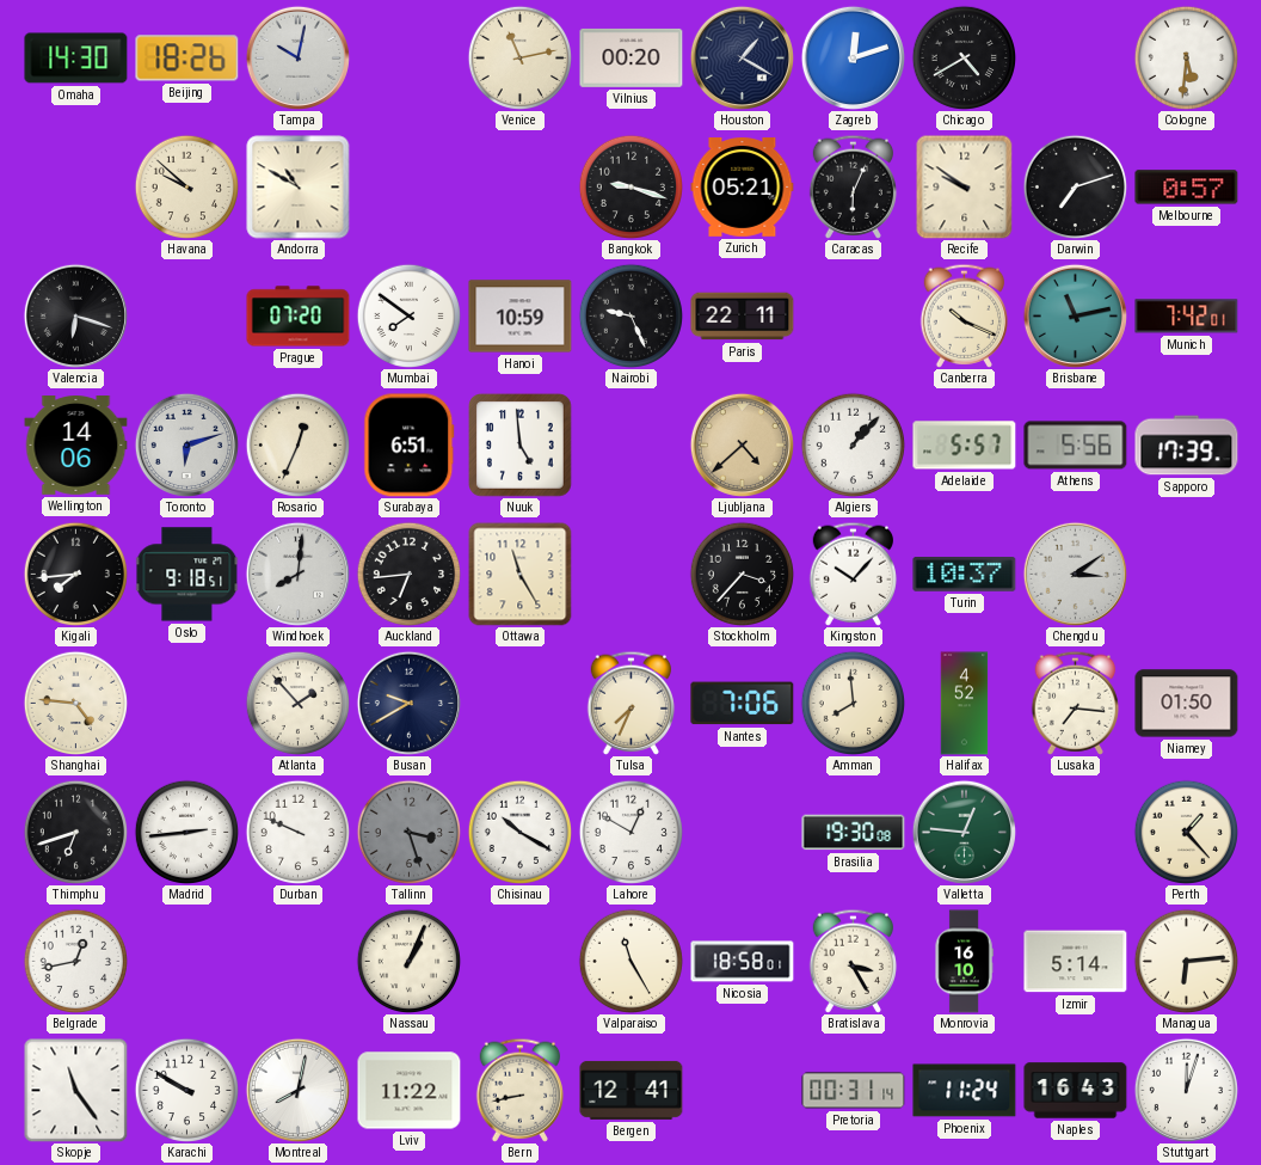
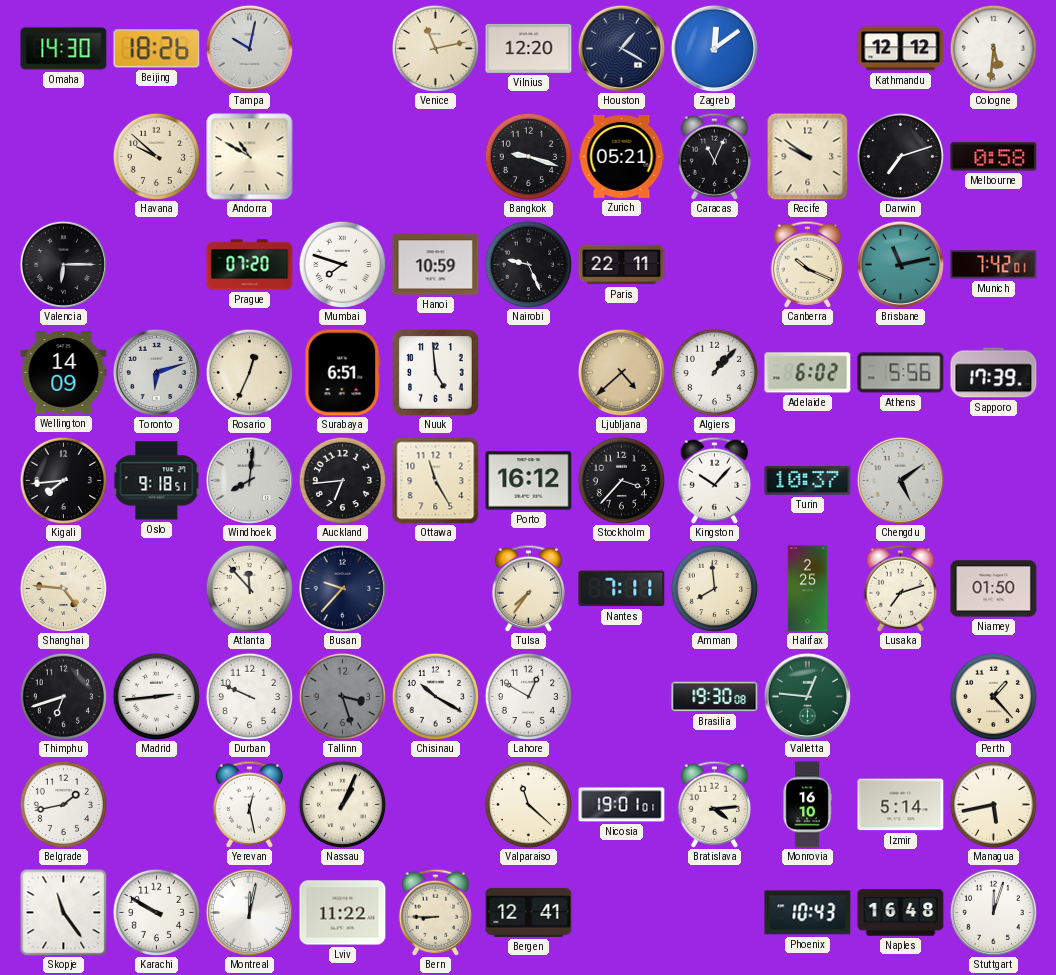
Vilnius: 00:20 -> 12:20 (529, 48)
Zagreb: 12:12 -> 12:09 (714, 48)
Chicago: 4:40 -> none (964, 57)
Kathmandu: none -> 12:12 (901, 49)
Caracas: 6:04 -> 11:04 (715, 156)
Melbourne: 0:57 -> 0:58 (994, 157)
Valencia: 6:18 -> 6:15 (63, 264)
Mumbai: 7:51 -> 7:48 (342, 264)
Wellington: 14:06 -> 14:09 (64, 373)
Adelaide: 5:57 -> 6:02 (808, 373)
Porto: none -> 16:12 (529, 481)
Chengdu: 3:09 -> 5:09 (900, 480)
Atlanta: 1:53 -> 11:53 (249, 588)
Busan: 9:40 -> 9:37 (342, 588)
Tulsa: 7:34 -> 7:36 (529, 588)
Nantes: 7:06 -> 7:11 (622, 589)
Halifax: 4:52 -> 2:25 (808, 589)
Lusaka: 7:16 -> 7:12 (901, 588)
Belgrade: 12:43 -> 1:43 (63, 804)
Yerevan: none -> 12:28 (250, 804)
Valparaiso: 11:25 -> 11:22 (528, 804)
Nicosia: 18:58 -> 19:01 (622, 805)
Bratislava: 3:25 -> 4:14 (715, 804)
Managua: 6:14 -> 5:43 (993, 804)
Montreal: 8:02 -> 12:02 (249, 912)
Bern: 8:43 -> 8:45 (436, 912)
Pretoria: 00:31 -> none (854, 1091)
Phoenix: 11:24 -> 10:43 (808, 913)
Naples: 16:43 -> 16:48 (901, 913)
